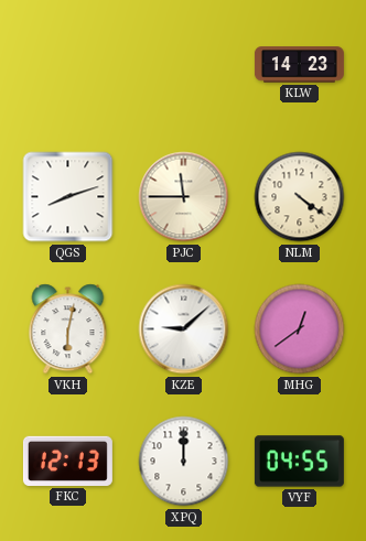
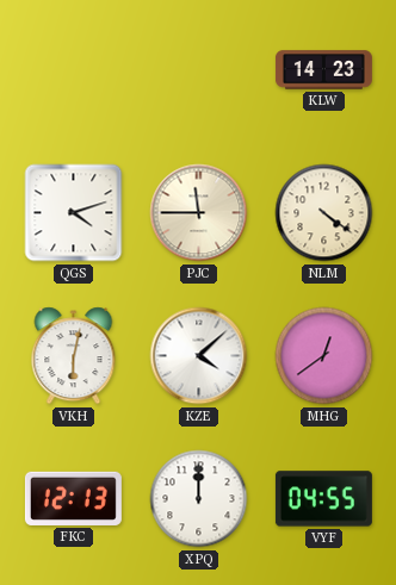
QGS: 8:12 -> 4:12 (74, 213)
KZE: 9:08 -> 4:08 (199, 356)
